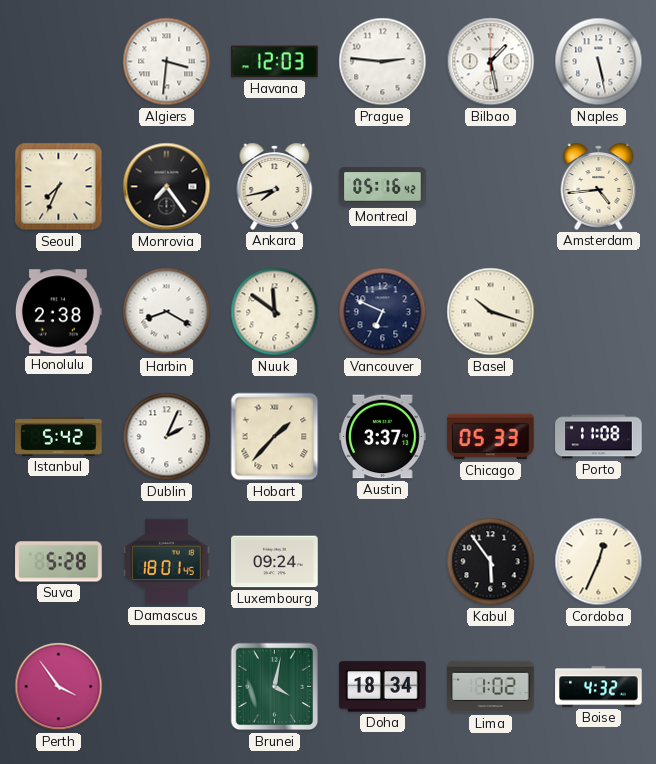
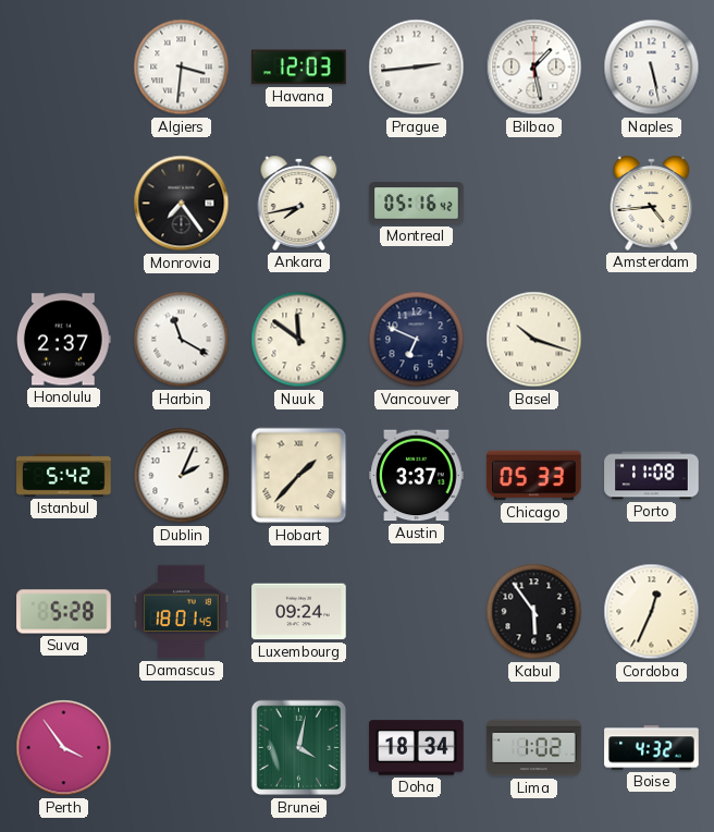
Prague: 2:46 -> 2:44 (417, 68)
Seoul: 7:34 -> none (59, 187)
Honolulu: 2:38 -> 2:37 (63, 340)
Harbin: 8:20 -> 11:20 (182, 340)
